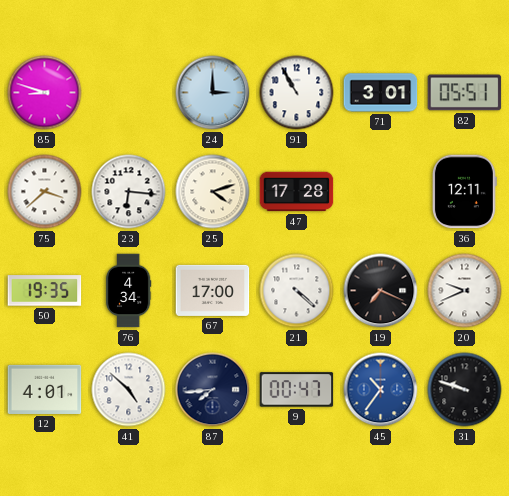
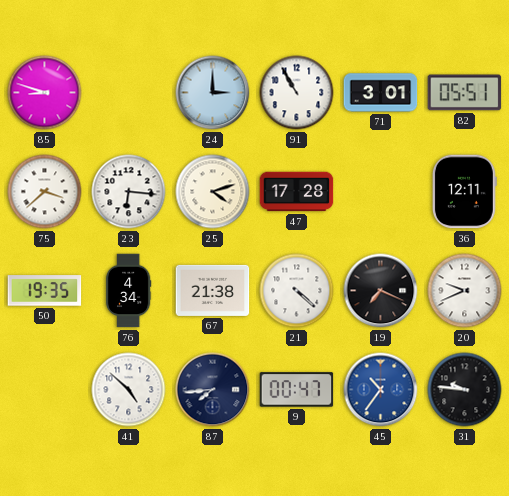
67: 17:00 -> 21:38 (213, 290)
12: 4:01 -> none (45, 389)
31: 9:48 -> 9:46 (465, 390)
